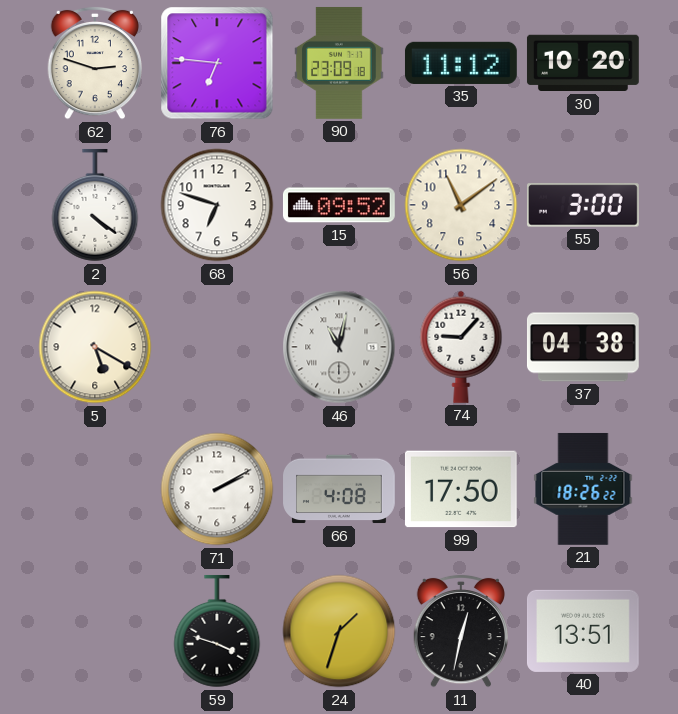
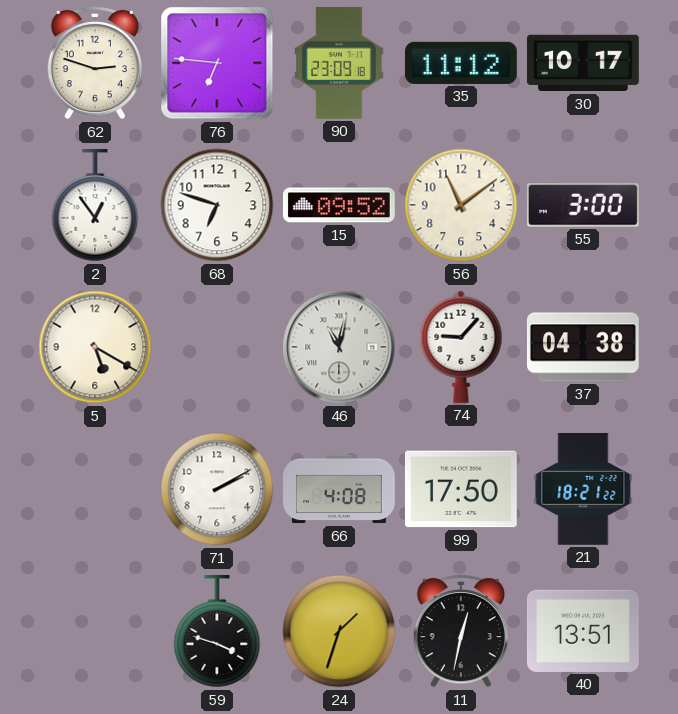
30: 10:20 -> 10:17 (583, 63)
2: 4:21 -> 12:54 (95, 206)
21: 18:26 -> 18:21 (583, 489)
